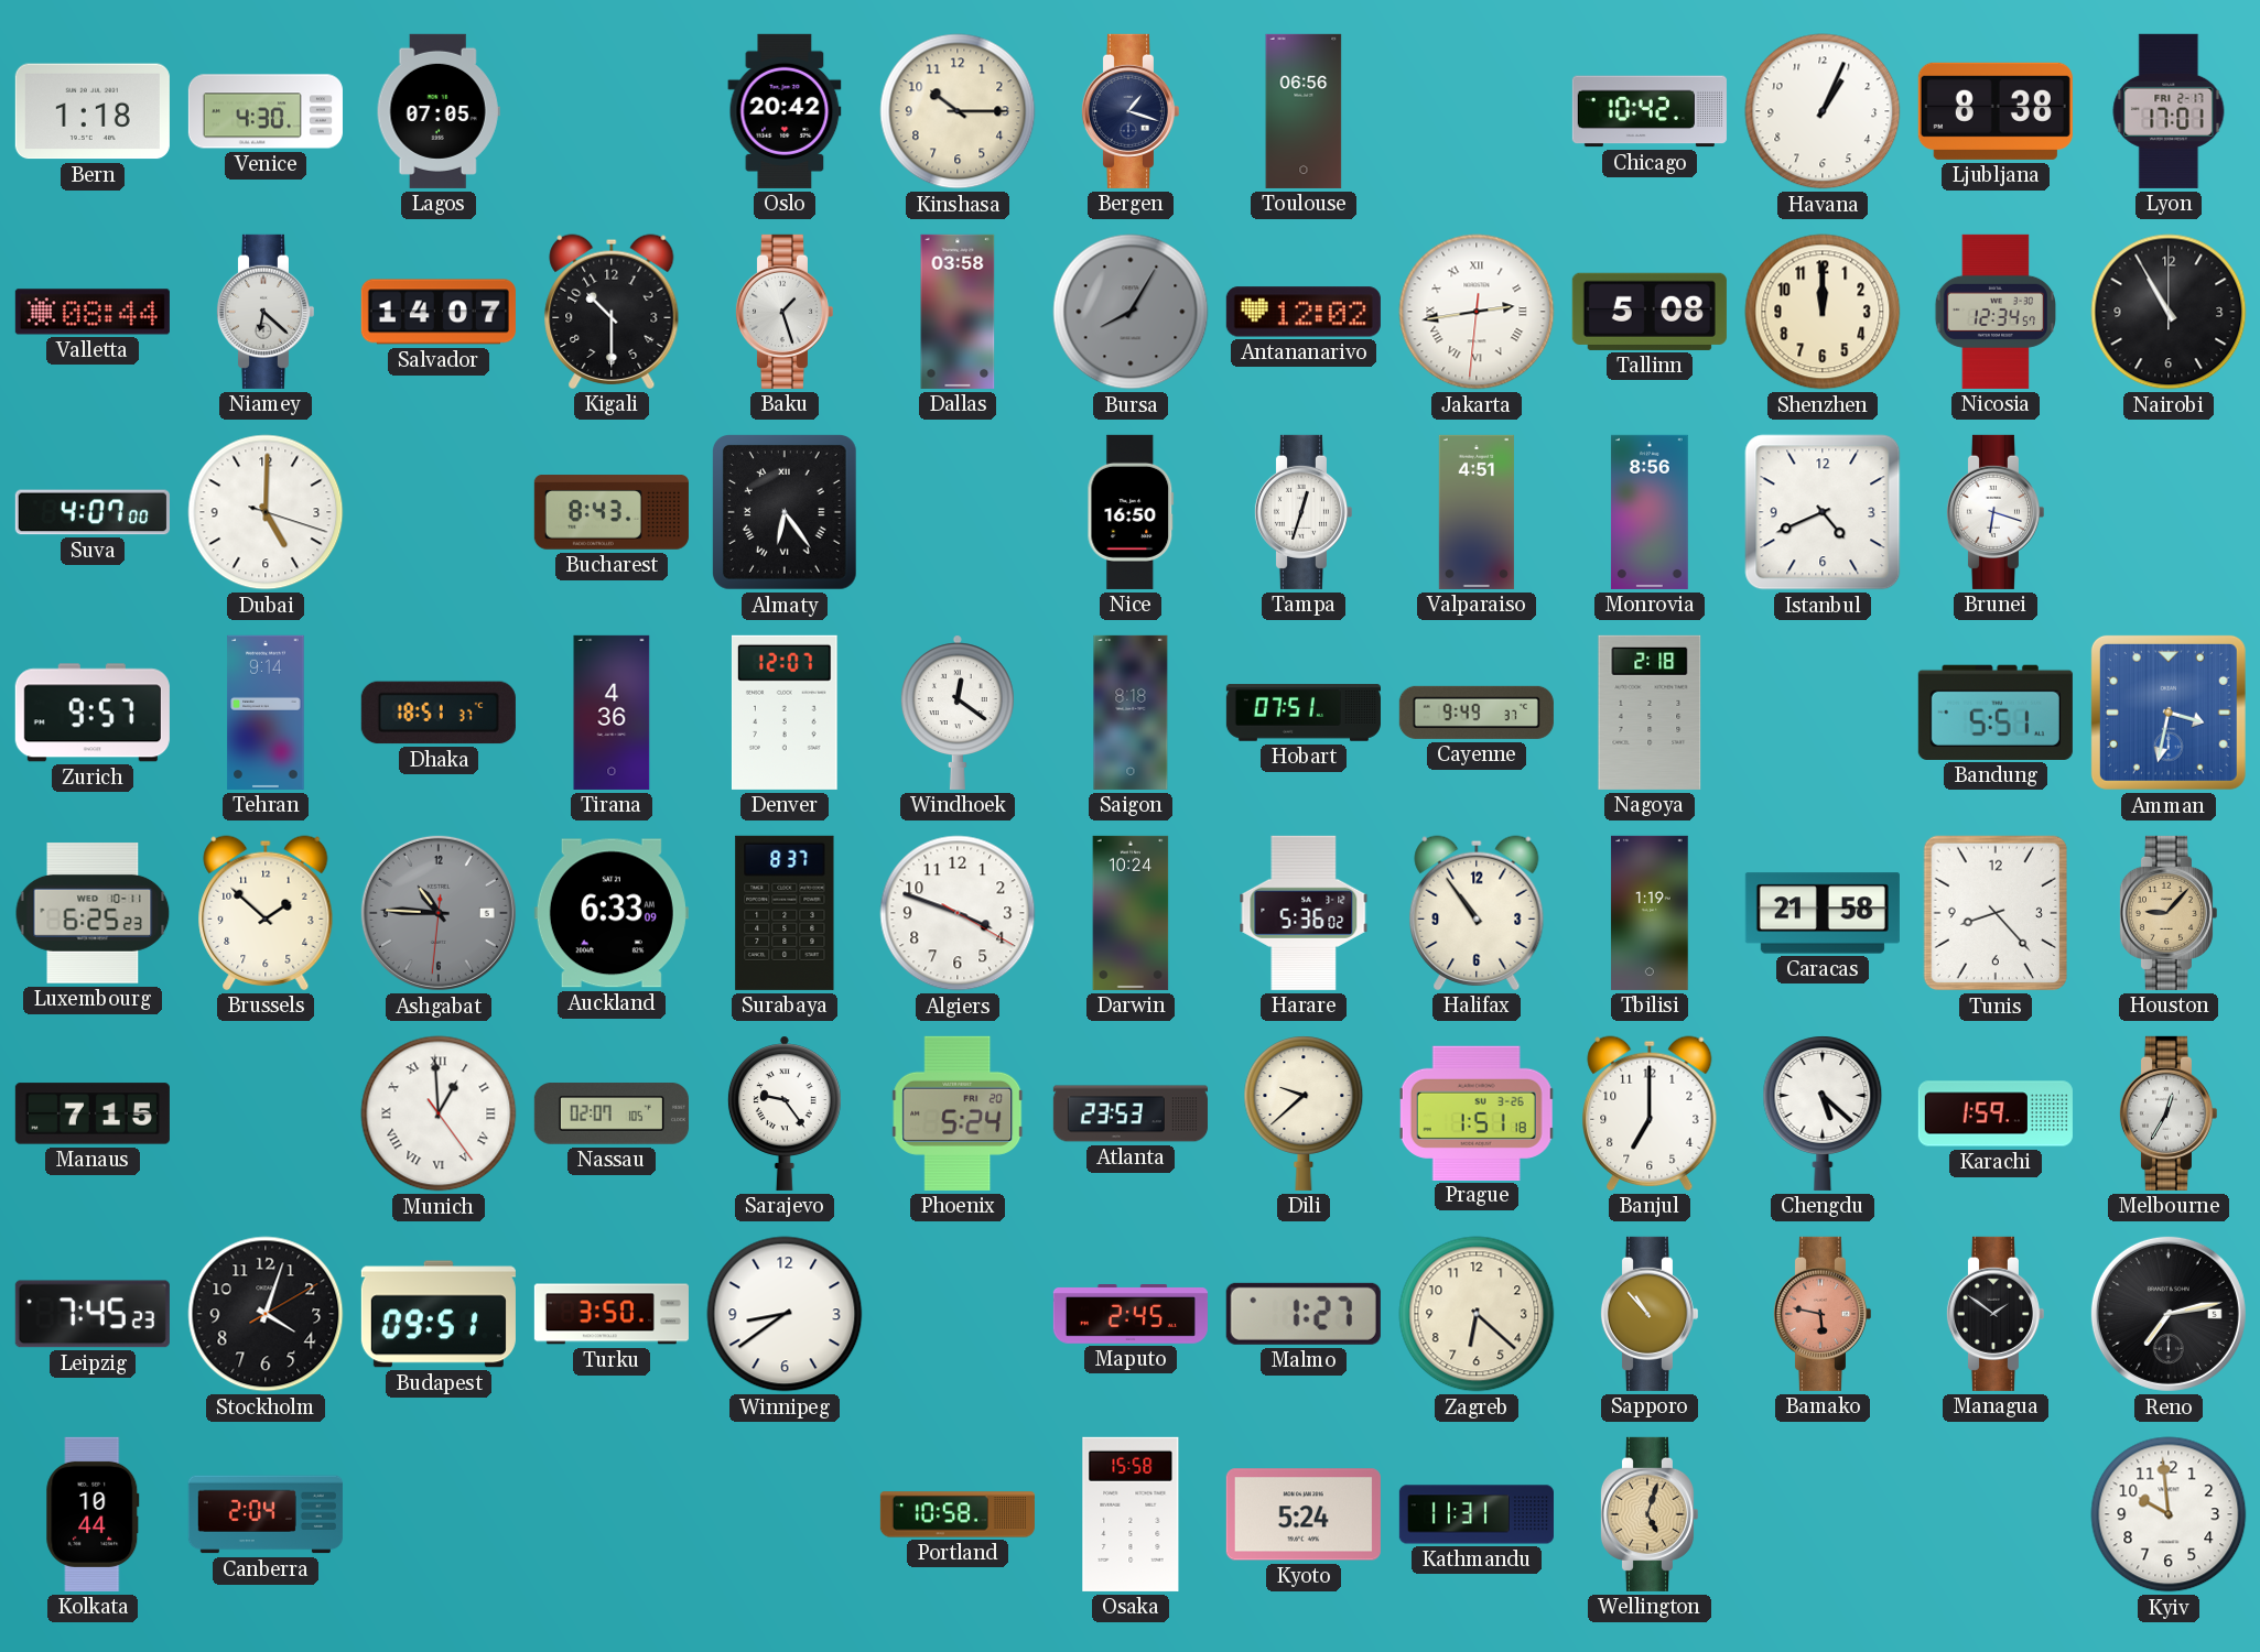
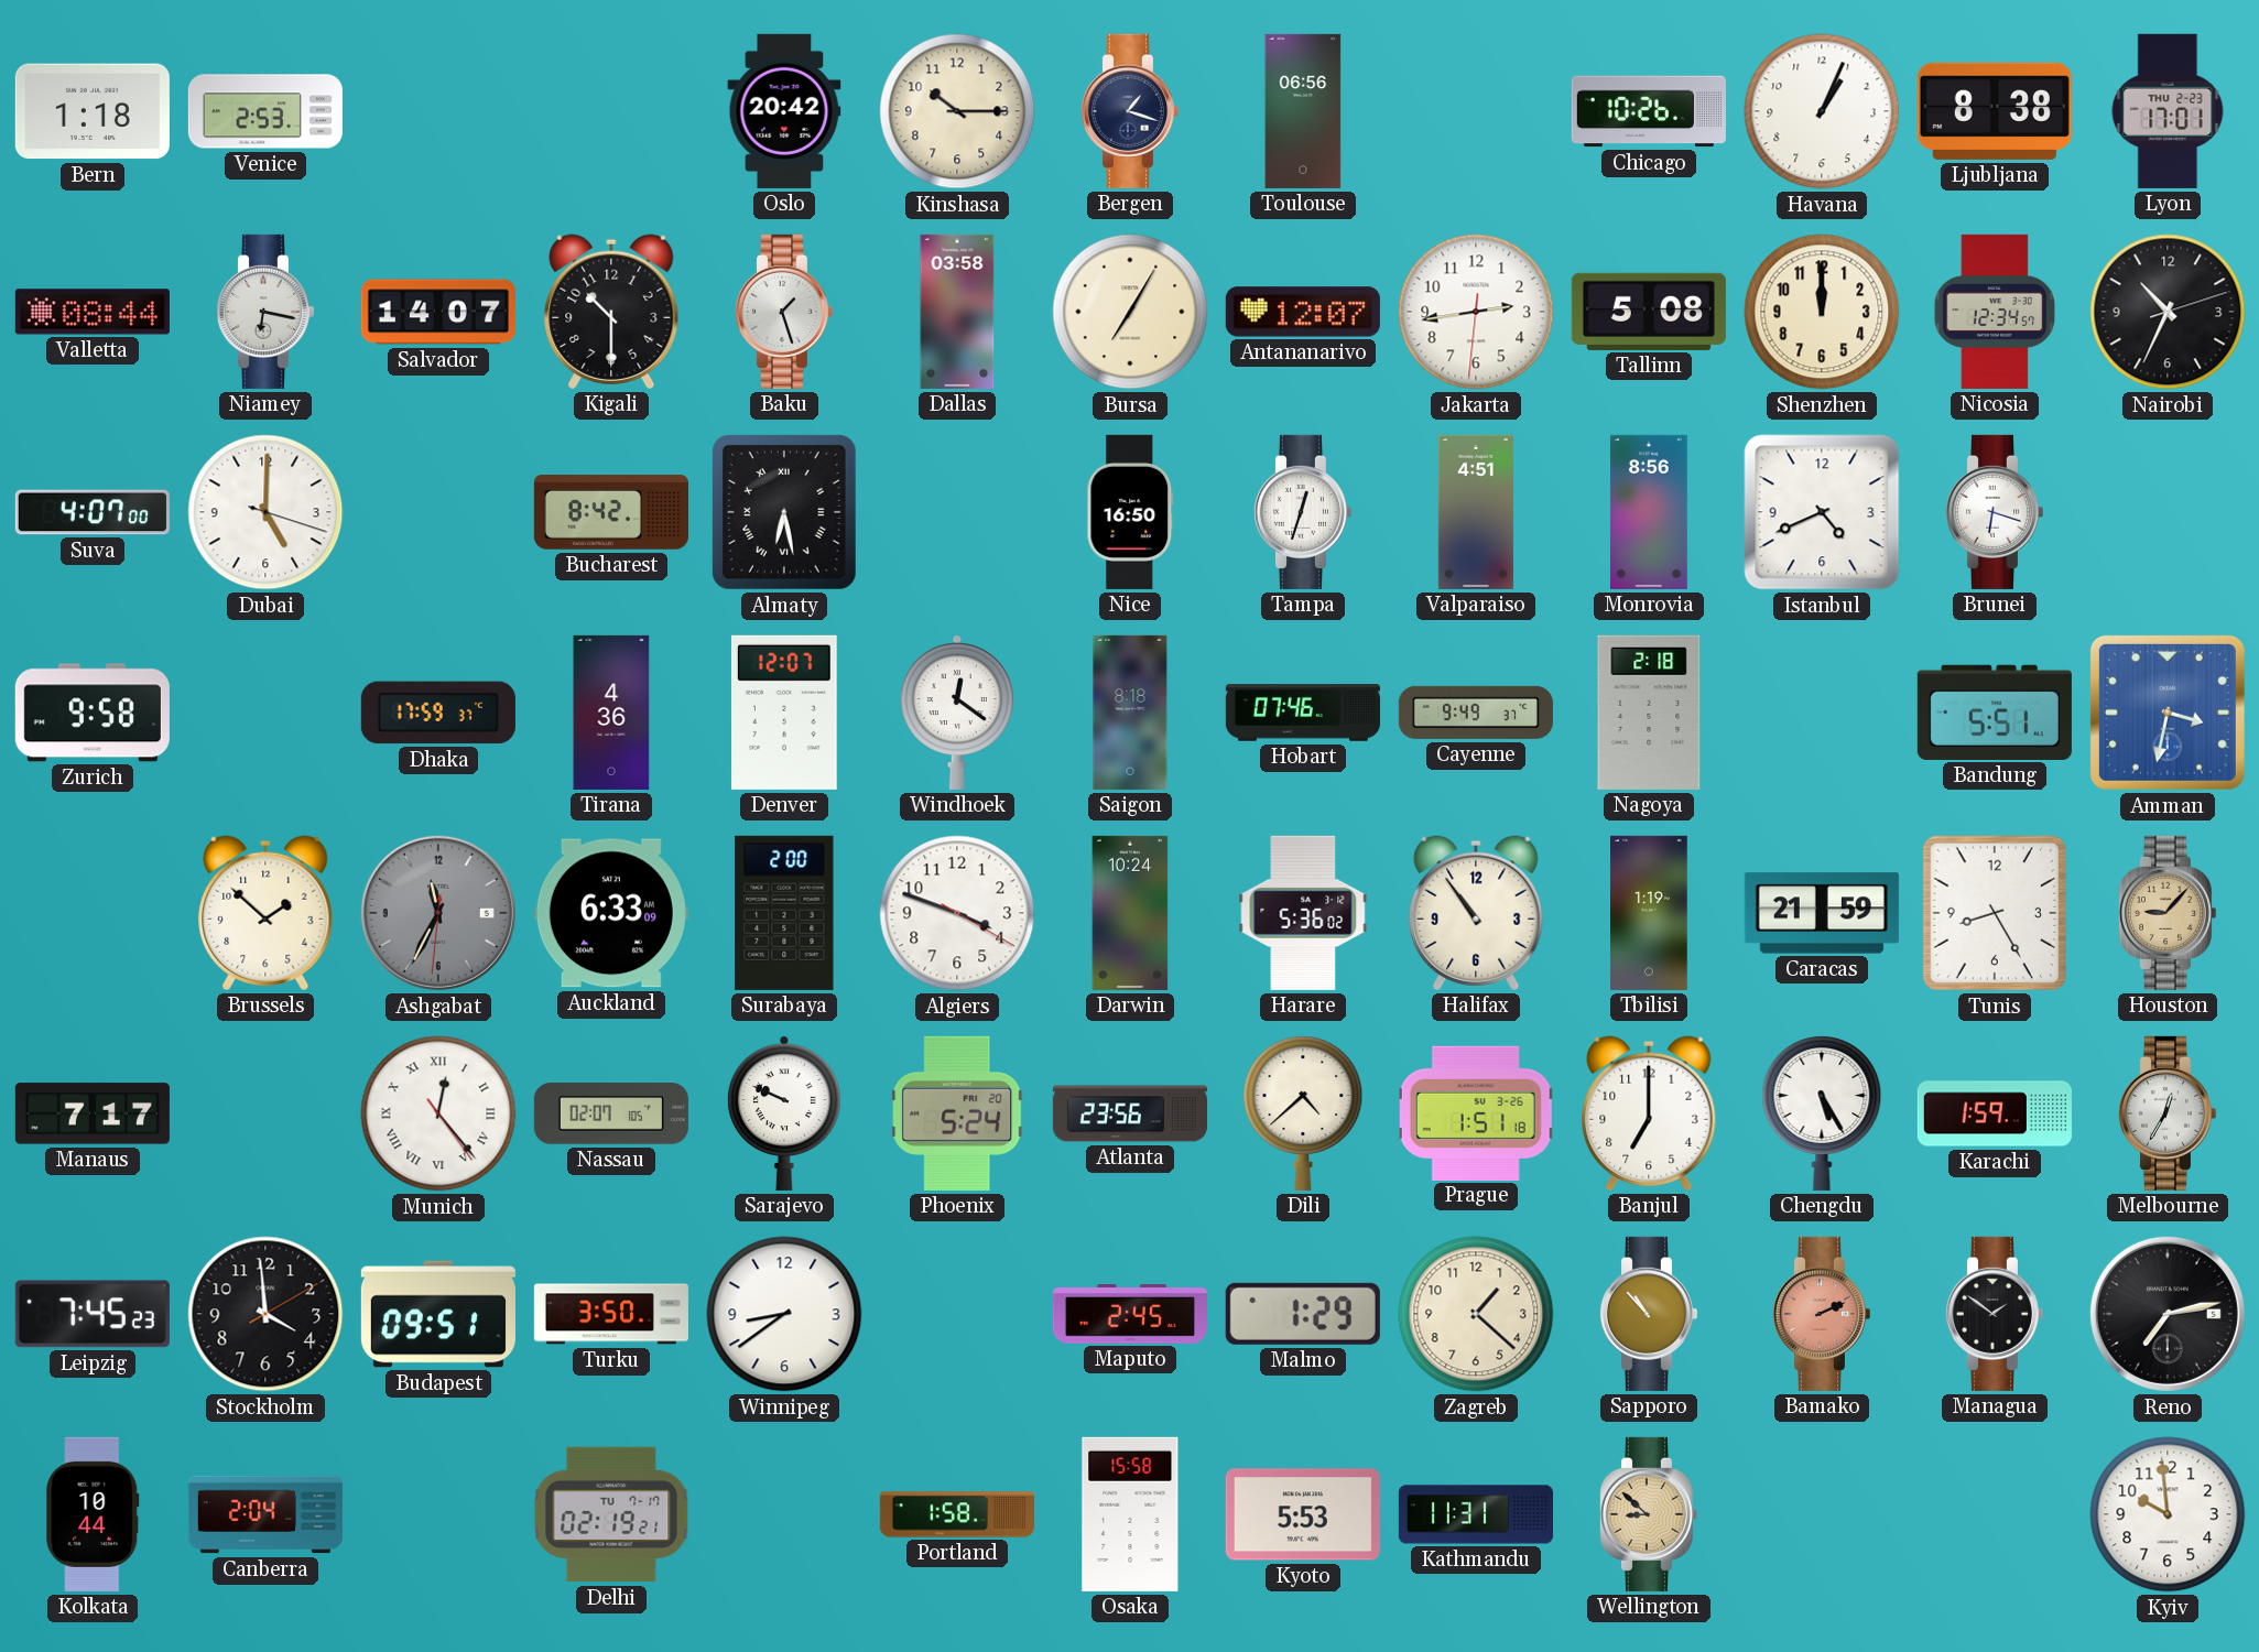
Venice: 4:30 -> 2:53 (265, 111)
Lagos: 07:05 -> none (439, 111)
Chicago: 10:42 -> 10:26 (1649, 111)
Lyon date: FRI 2-17 -> THU 2-23 (2168, 111)
Niamey: 6:22 -> 6:17 (264, 312)
Bursa: 8:05 -> 7:05 (1130, 312)
Bursa dial: grey -> cream (1130, 312)
Antananarivo: 12:02 -> 12:07 (1303, 312)
Jakarta numerals: Roman -> Arabic (1476, 312)
Nairobi: 10:55 -> 10:34 (2168, 312)
Bucharest: 8:43 -> 8:42 (611, 512)
Almaty: 6:24 -> 6:28 (784, 513)
Zurich: 9:57 -> 9:58 (93, 713)
Tehran: 9:14 -> none (266, 713)
Dhaka: 18:51 -> 17:59 (438, 713)
Hobart: 07:51 -> 07:46 (1303, 713)
Luxembourg: 6:25 -> none (93, 913)
Ashgabat: 10:45 -> 11:34 (438, 913)
Surabaya: 8:37 -> 2:00 (784, 913)
Caracas: 21:58 -> 21:59 (1822, 913)
Tunis: 8:23 -> 8:25 (1994, 913)
Manaus: 7:15 -> 7:17 (93, 1113)
Munich: 12:59 -> 12:23 (438, 1113)
Sarajevo: 9:24 -> 9:49 (784, 1113)
Atlanta: 23:53 -> 23:56 (1130, 1113)
Dili: 9:38 -> 4:38 (1303, 1113)
Chengdu: 5:22 -> 5:25 (1822, 1113)
Stockholm: 4:03 -> 3:59 (265, 1314)
Malmo: 1:27 -> 1:29 (1303, 1314)
Zagreb: 6:22 -> 1:22 (1476, 1314)
Bamako: 5:47 -> 2:11 (1821, 1314)
Delhi: none -> 02:19 (611, 1514)
Portland: 10:58 -> 1:58 (957, 1514)
Kyoto: 5:24 -> 5:53 (1303, 1514)
Wellington: 5:03 -> 8:52 (1648, 1514)
